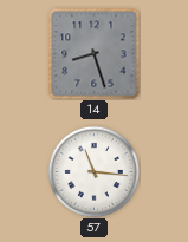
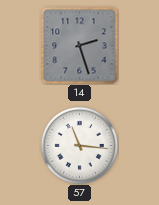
14: 8:27 -> 2:27 (79, 45)
